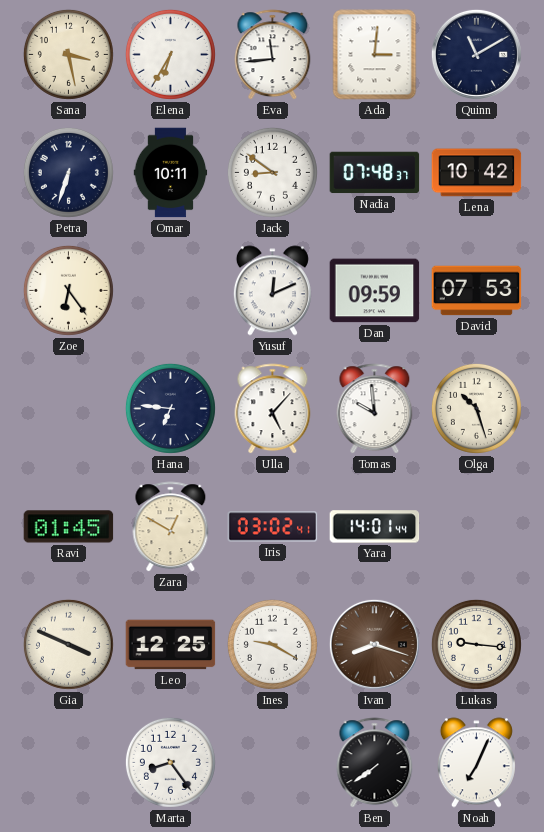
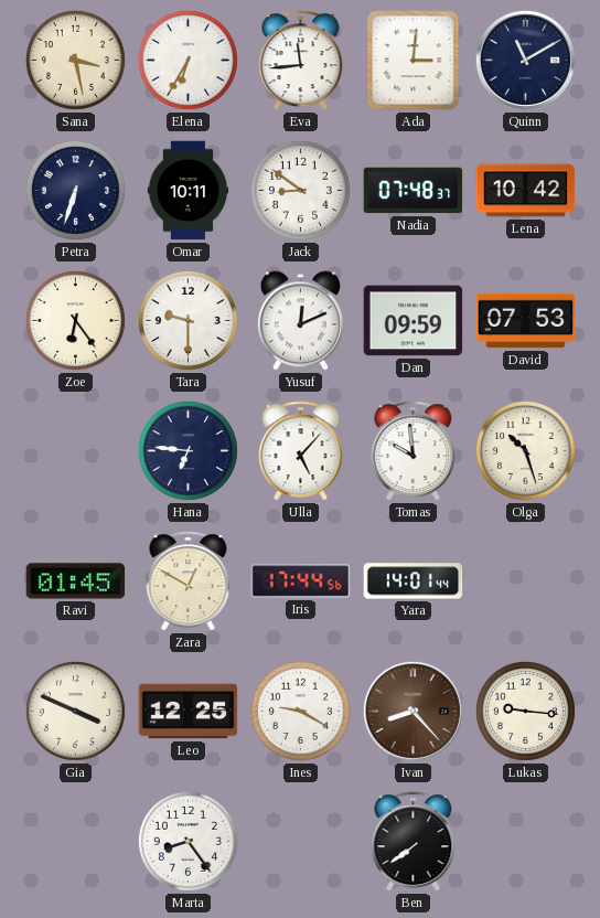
Tara: none -> 9:30 (187, 320)
Iris: 03:02 -> 17:44 (301, 581)
Ivan: 8:18 -> 8:23 (413, 711)
Noah: 7:04 -> none (476, 763)
